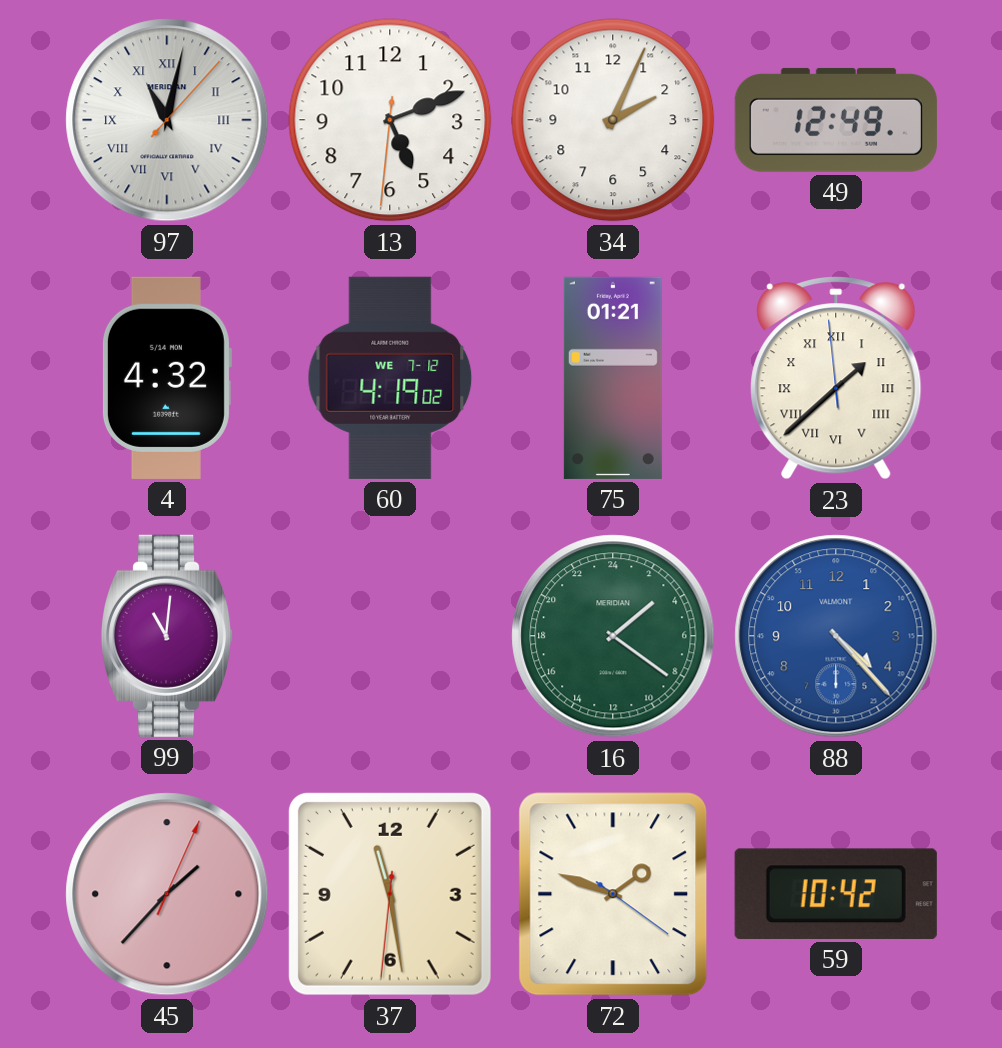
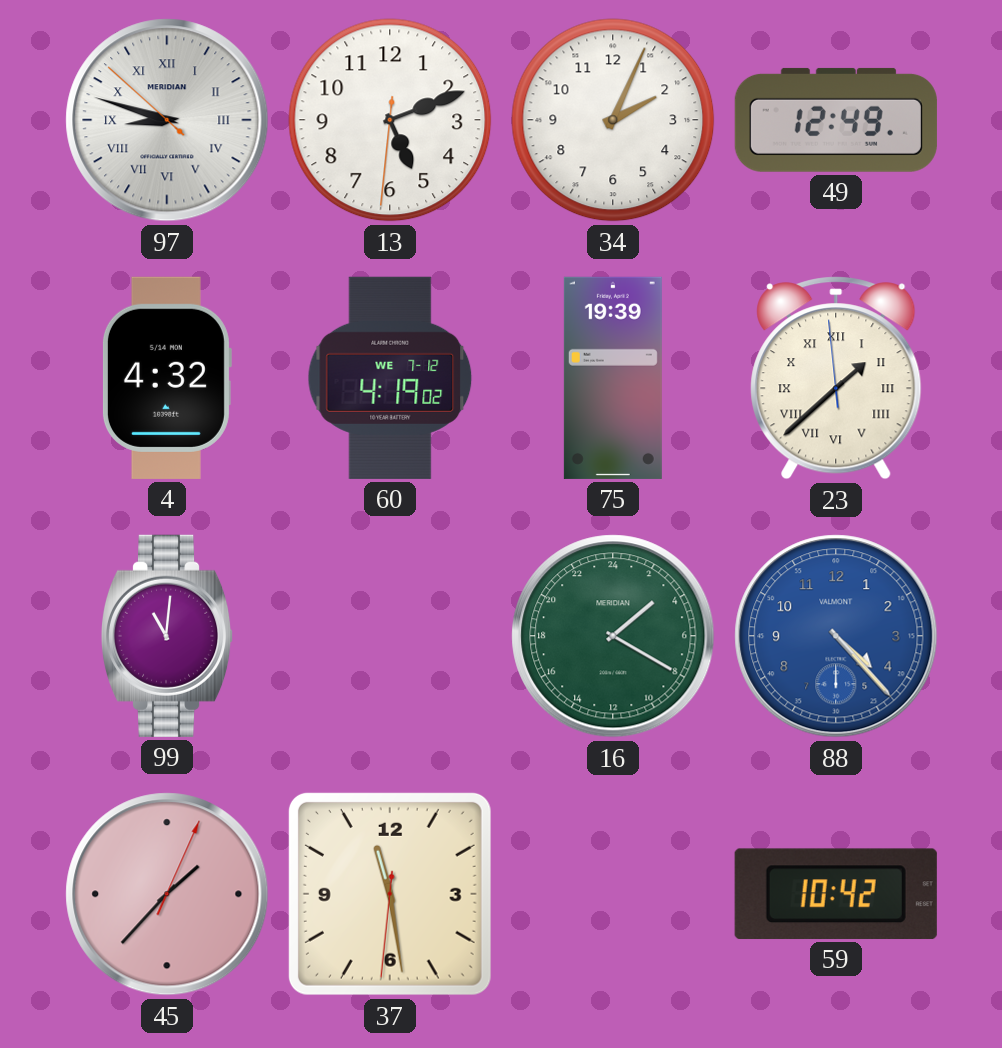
97: 11:02 -> 8:47 (167, 120)
75: 01:21 -> 19:39 (613, 378)
16: 3:21 -> 3:20 (613, 636)
72: 1:48 -> none (613, 894)
